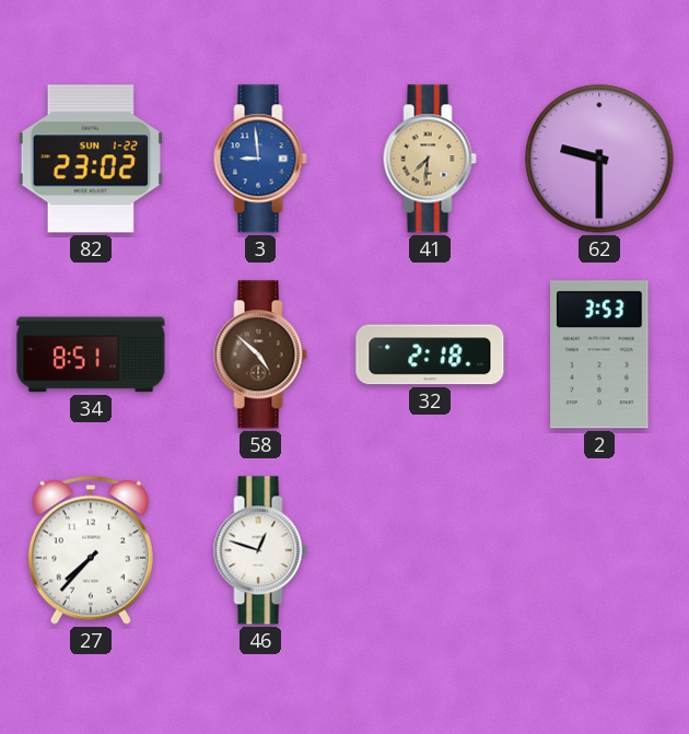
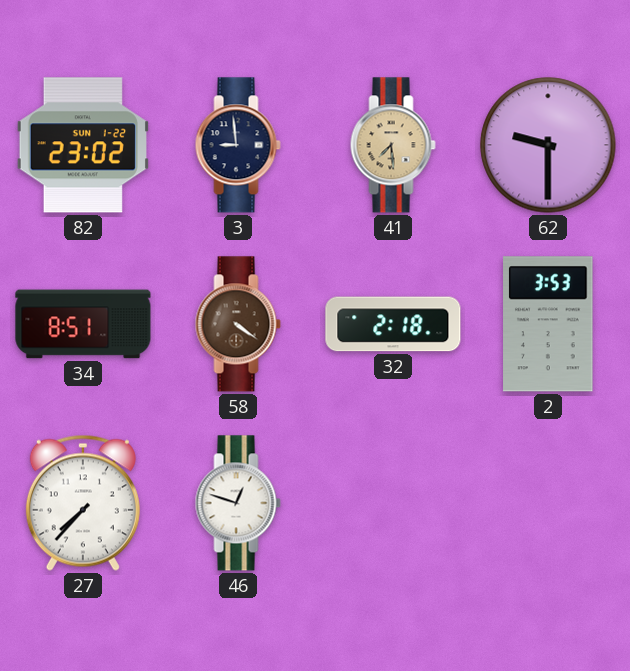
3 dial: blue -> navy (238, 145)
41: 7:31 -> 7:29 (393, 145)
58: 4:52 -> 4:21 (238, 324)
